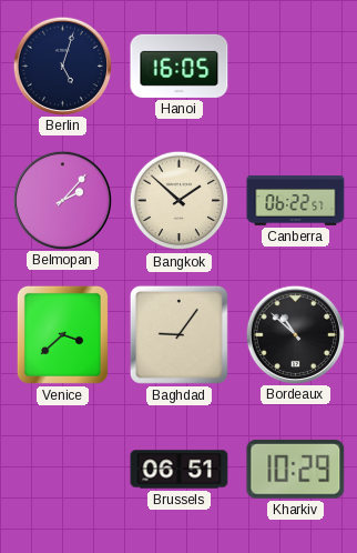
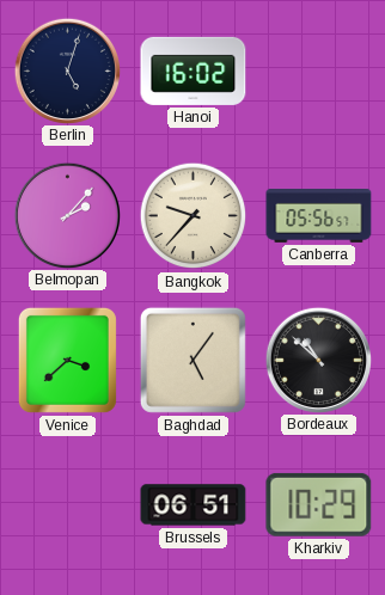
Hanoi: 16:05 -> 16:02 (194, 70)
Bangkok: 1:52 -> 9:37 (194, 216)
Canberra: 06:22 -> 05:56 (319, 216)
Baghdad: 9:06 -> 5:06 (192, 360)
